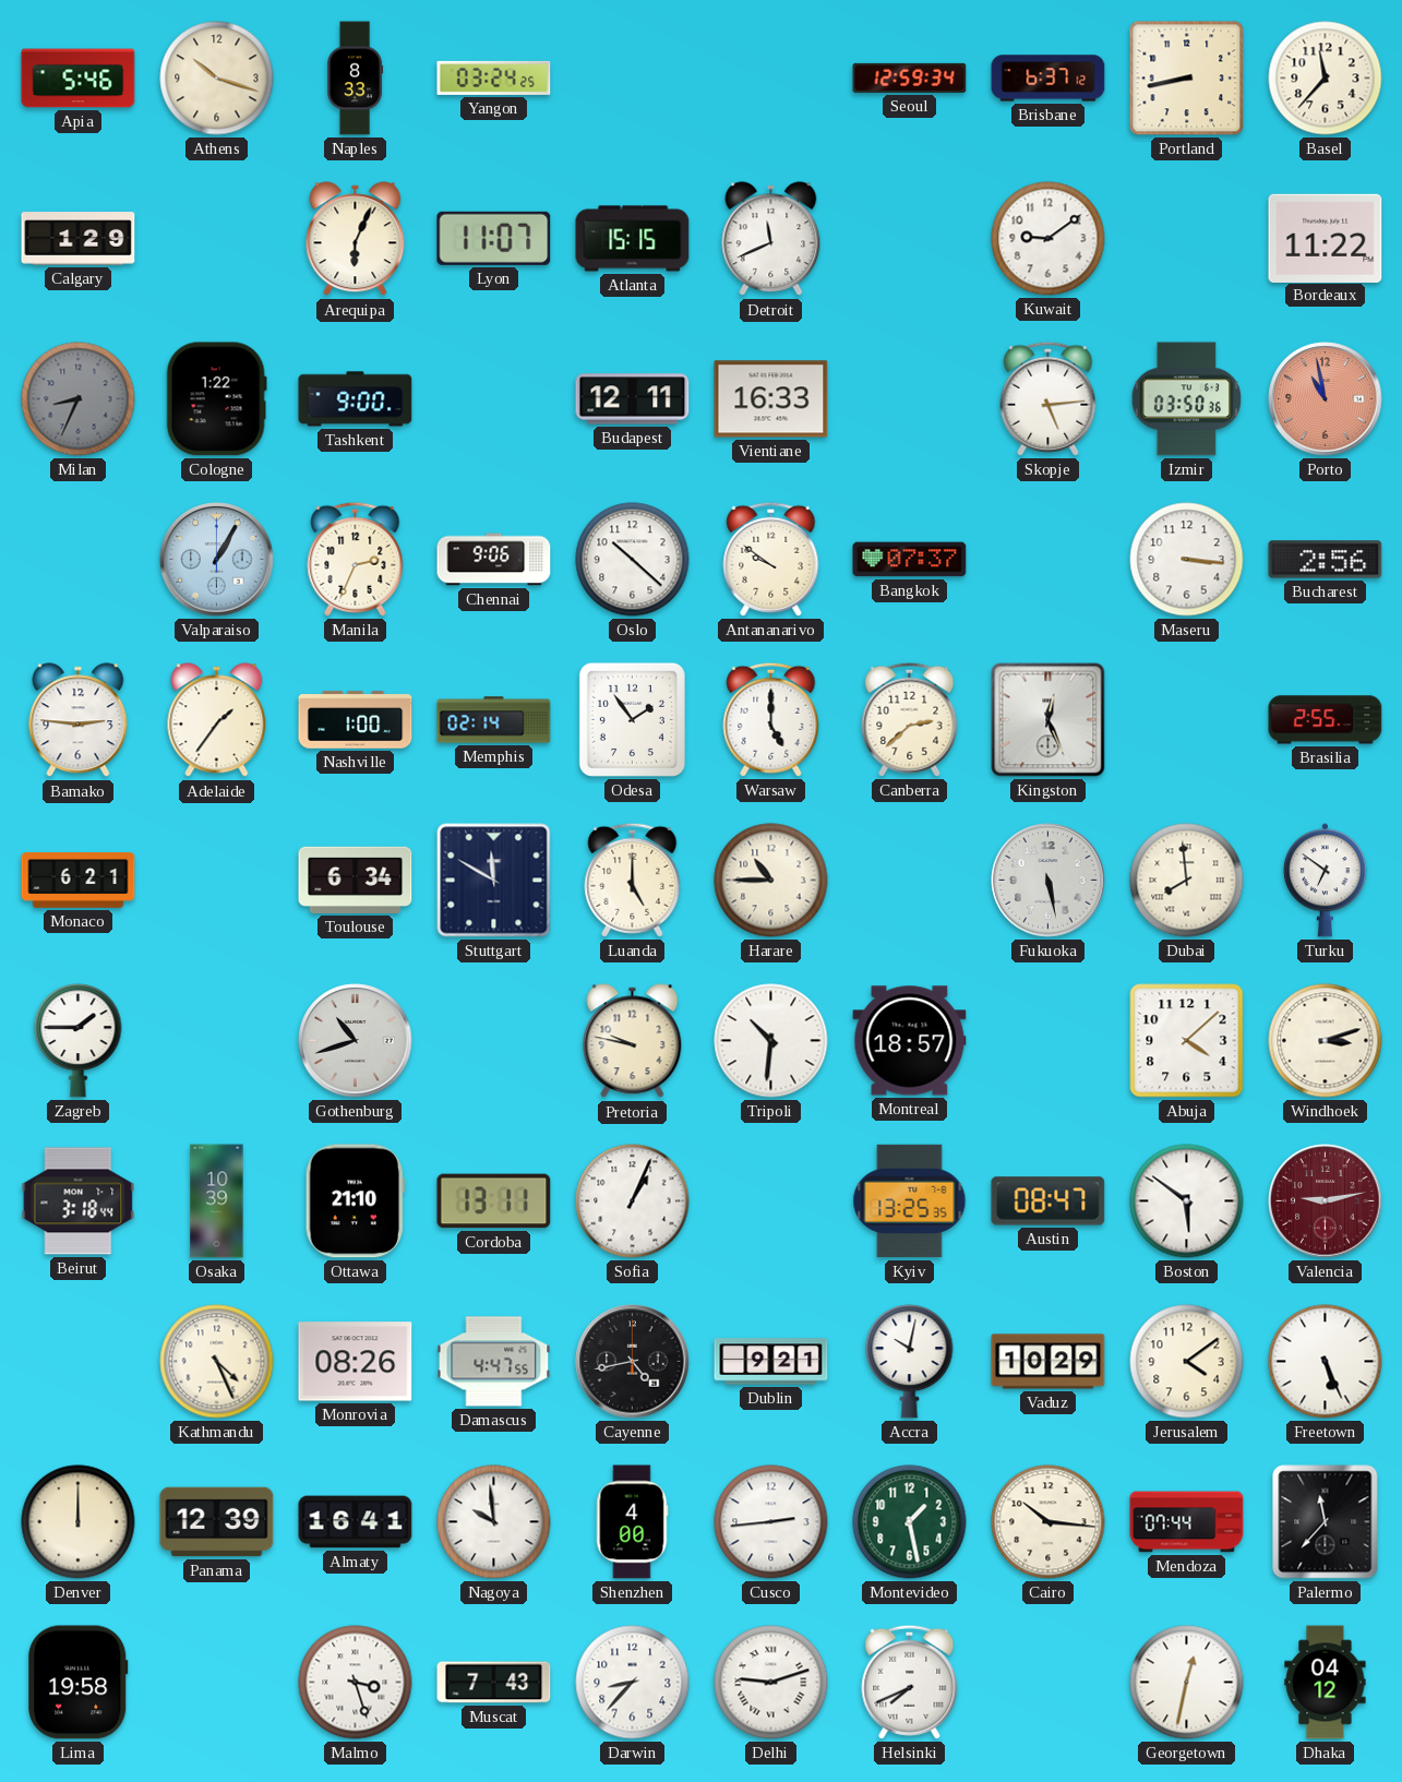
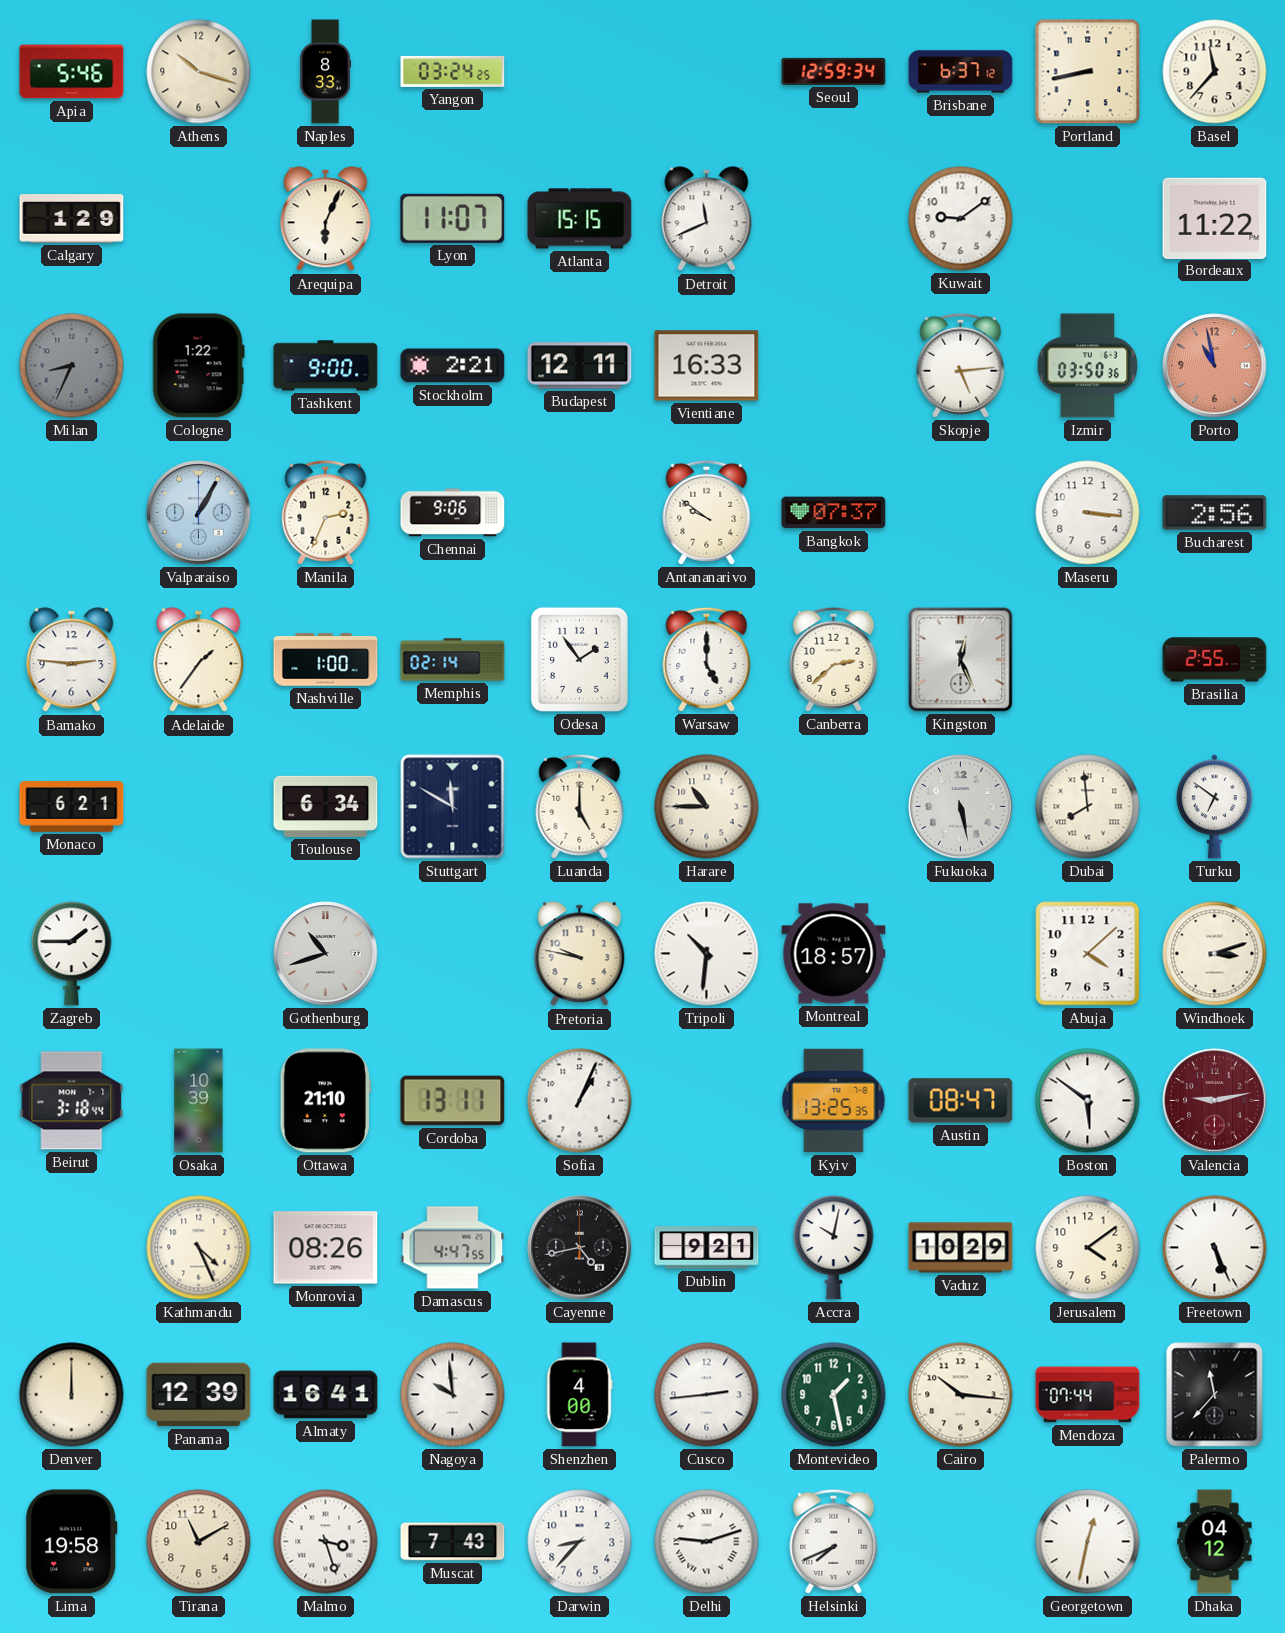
Stockholm: none -> 2:21 (453, 366)
Oslo: 10:22 -> none (633, 560)
Tirana: none -> 11:10 (199, 1542)
